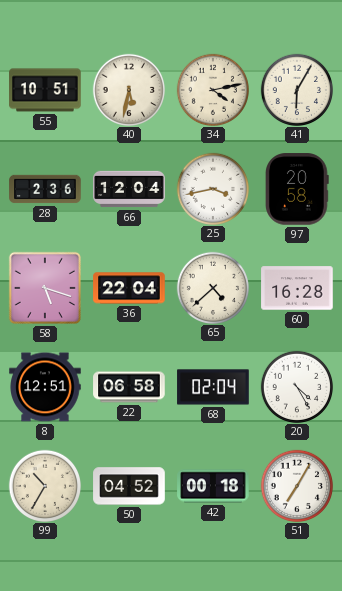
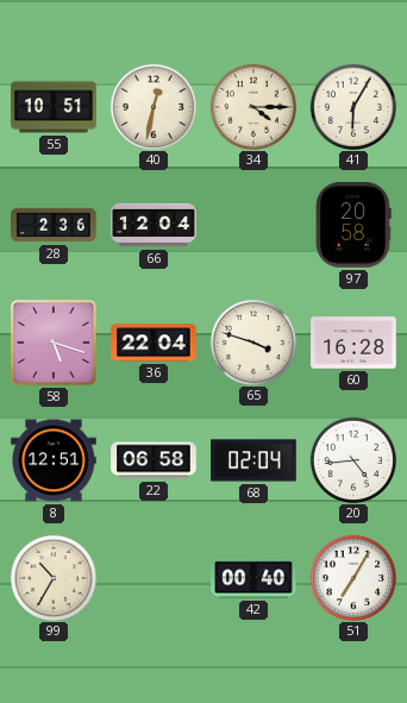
40: 5:32 -> 12:32 (152, 106)
34: 4:13 -> 4:15 (252, 106)
25: 3:43 -> none (212, 188)
65: 4:38 -> 3:48 (252, 341)
20: 4:25 -> 4:44 (352, 459)
50: 04:52 -> none (129, 486)
42: 00:18 -> 00:40 (253, 578)
